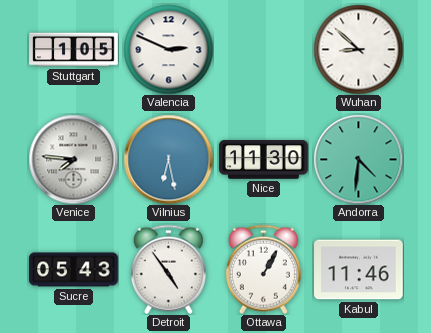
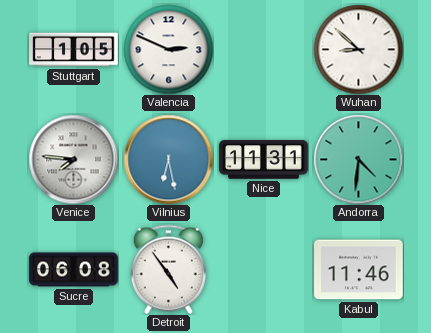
Nice: 11:30 -> 11:31 (264, 160)
Sucre: 05:43 -> 06:08 (74, 270)
Ottawa: 1:05 -> none (263, 269)
